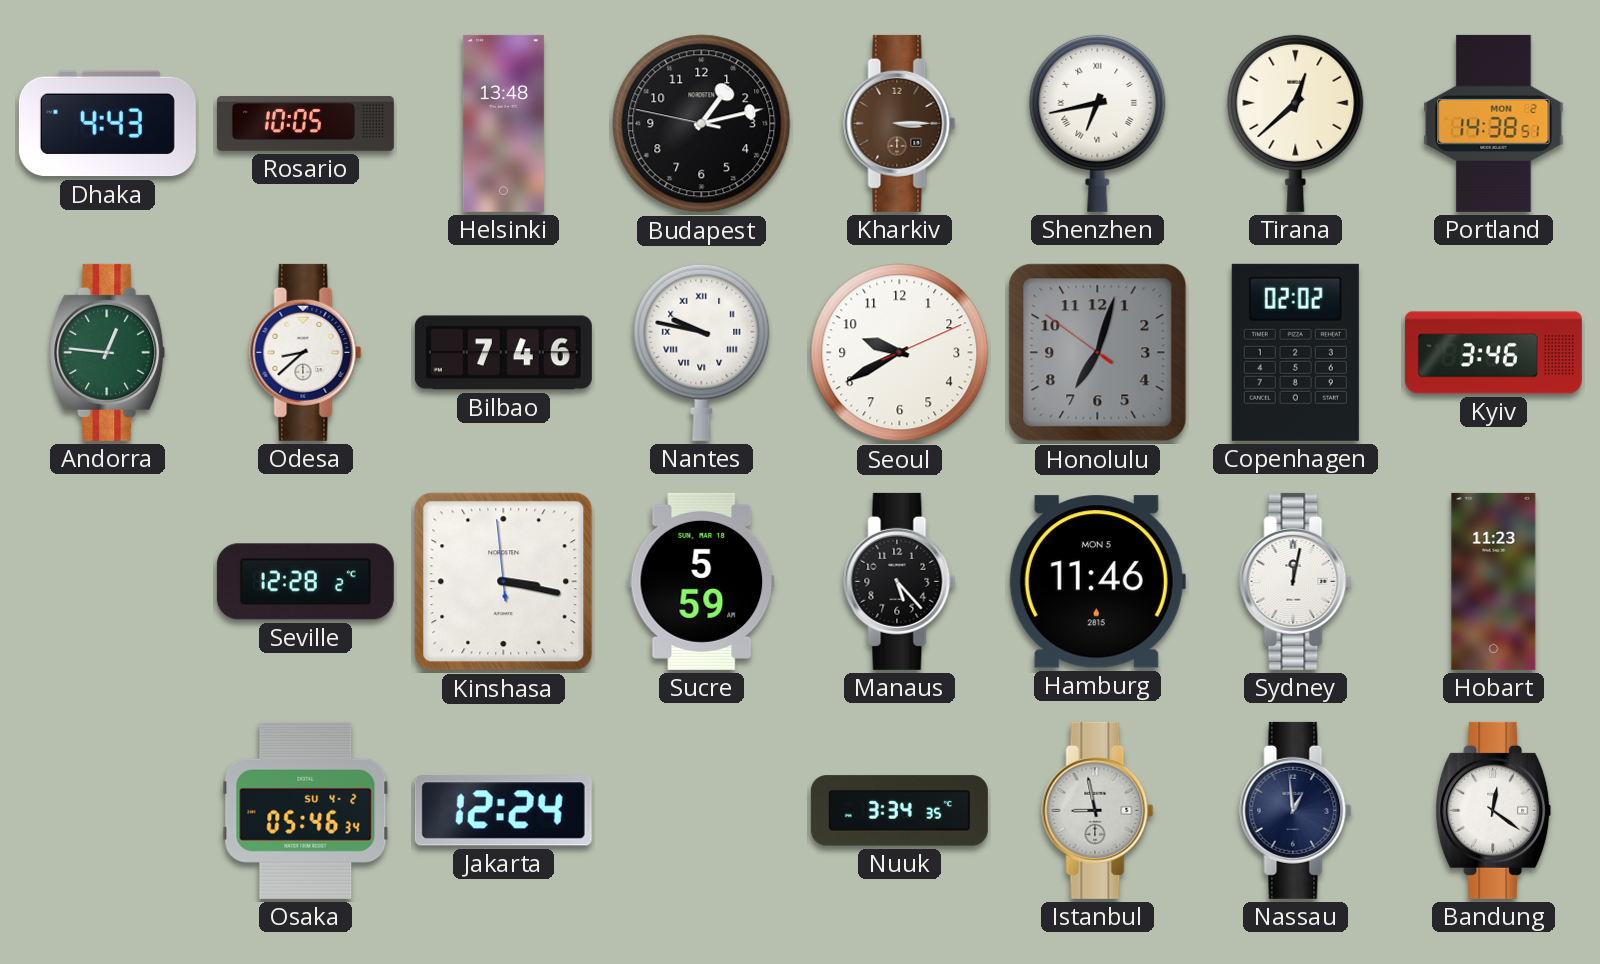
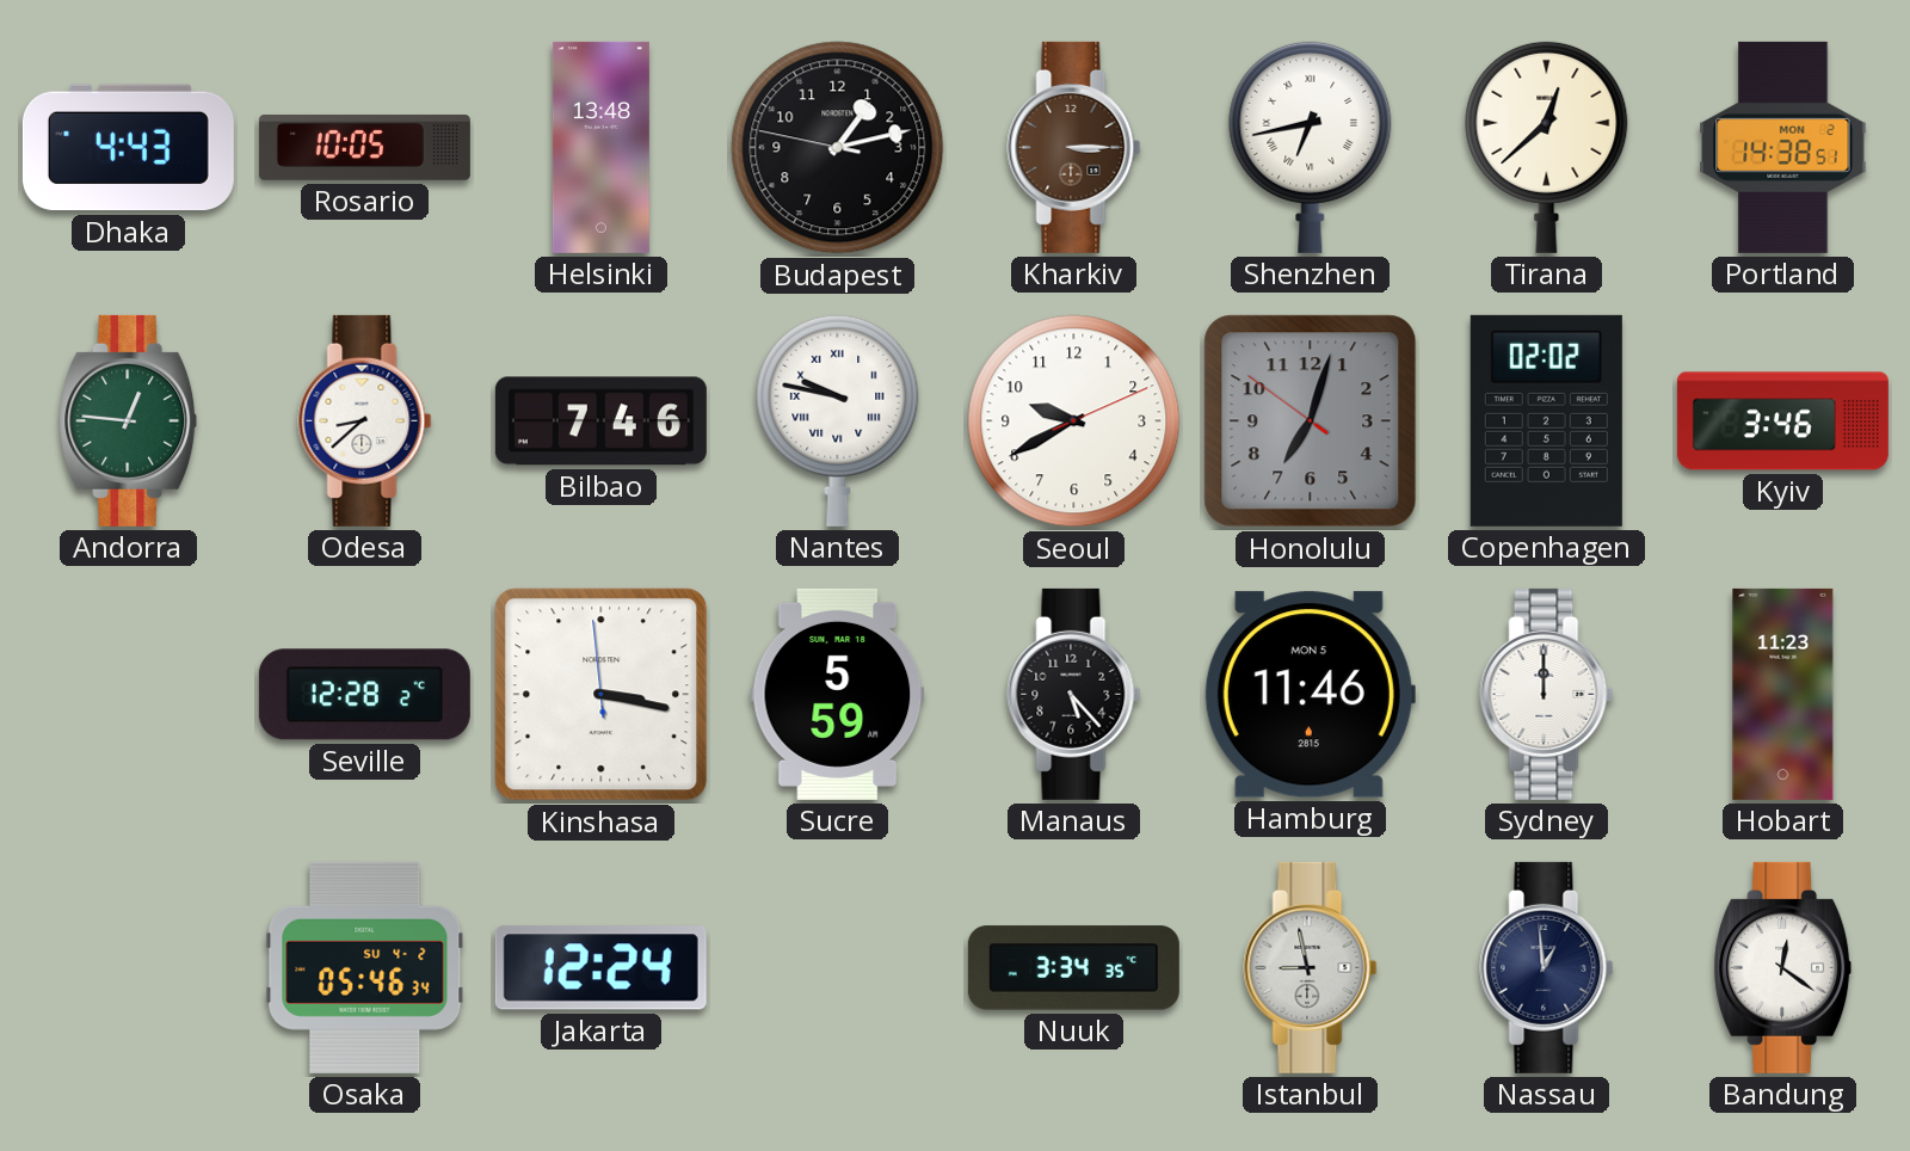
Sydney: 12:02 -> 12:00 (1547, 694)
